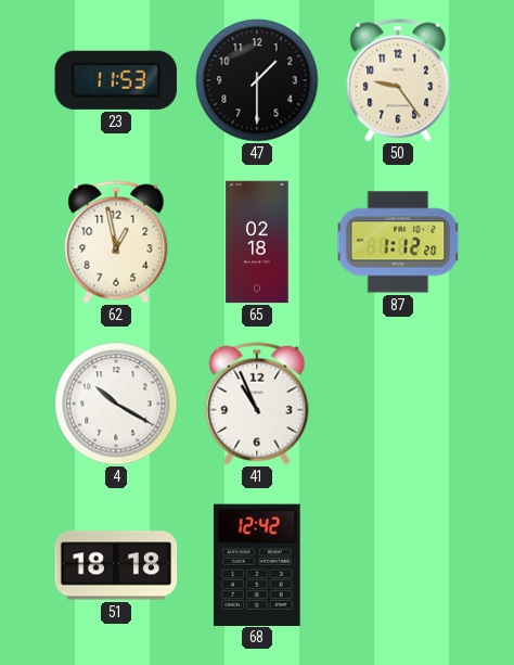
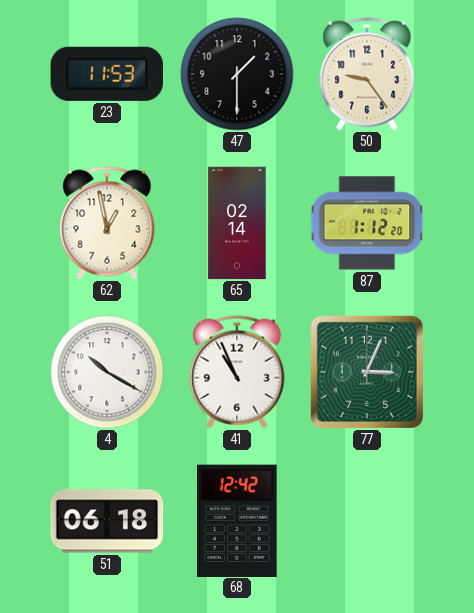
65: 02:18 -> 02:14 (237, 223)
77: none -> 3:04 (367, 372)
51: 18:18 -> 06:18 (107, 521)
